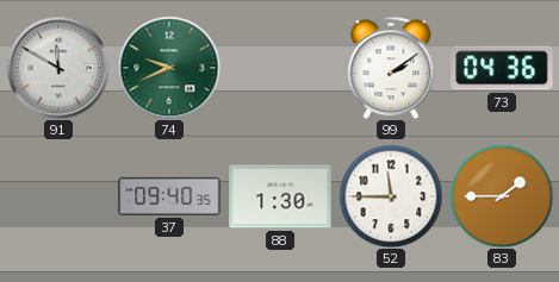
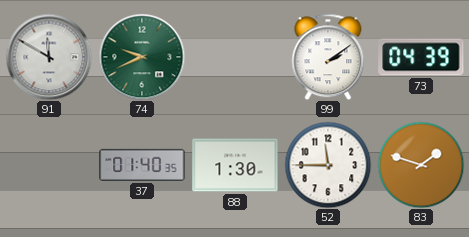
73: 04:36 -> 04:39 (421, 57)
37: 09:40 -> 01:40 (142, 165)
83: 1:45 -> 1:48 (421, 165)
